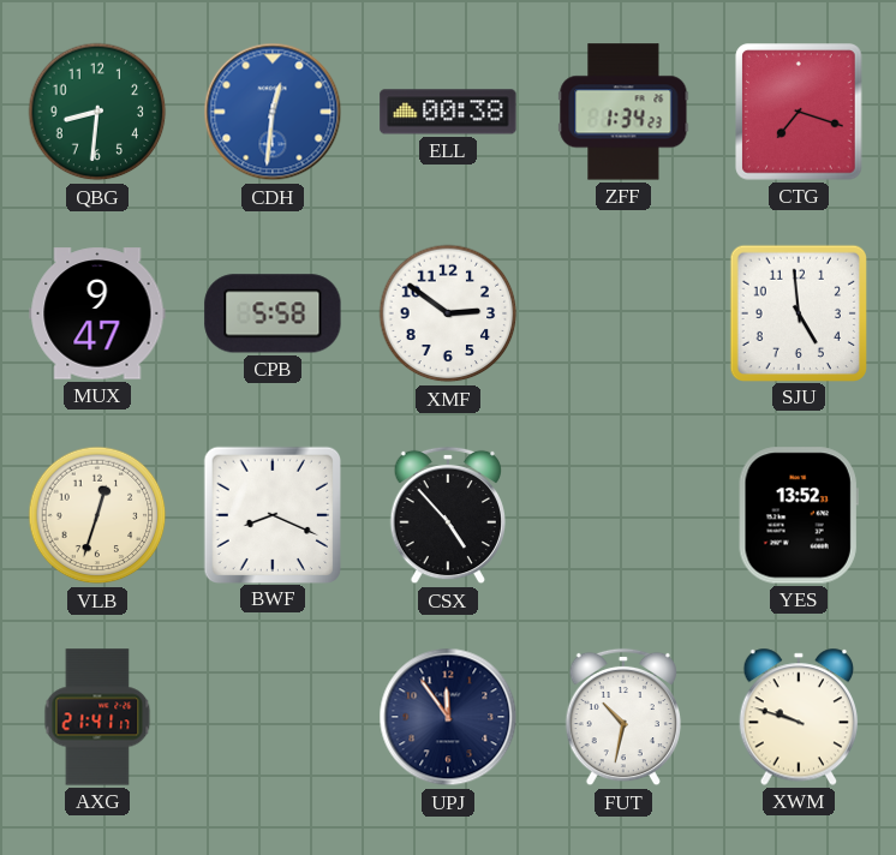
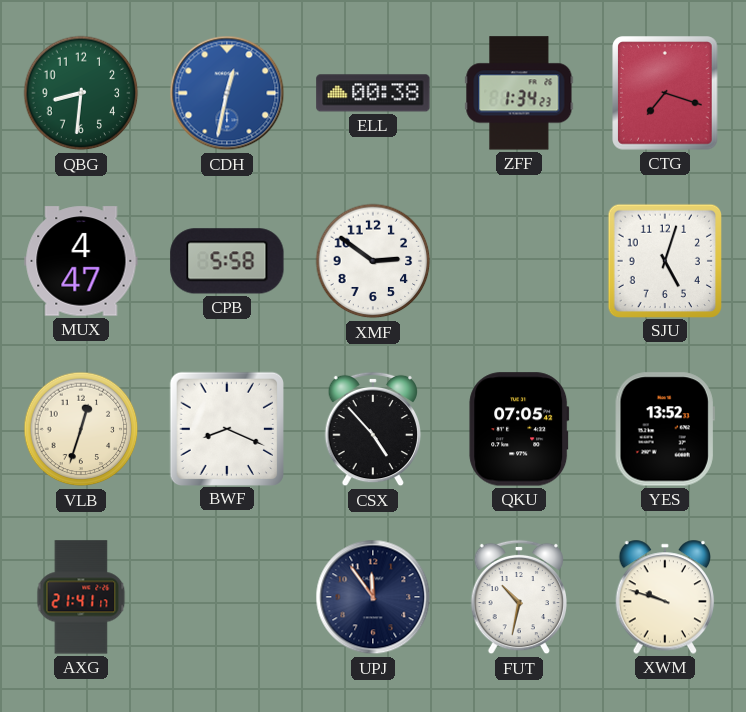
CDH: 12:31 -> 12:32 (227, 93)
MUX: 9:47 -> 4:47 (81, 261)
SJU: 4:59 -> 5:03 (664, 260)
QKU: none -> 07:05 (519, 429)
